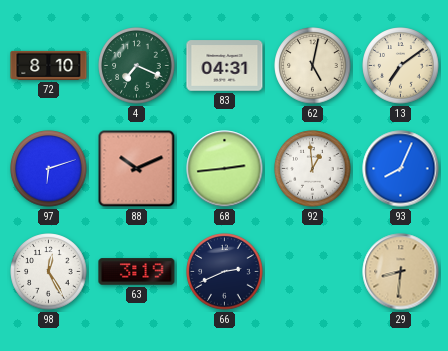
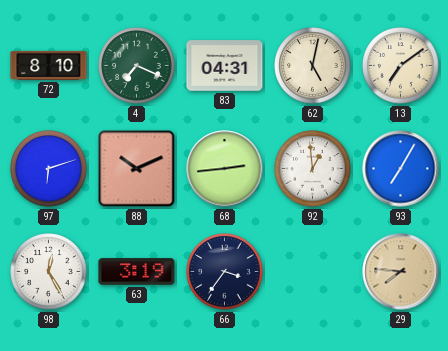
93: 8:04 -> 7:05 (401, 169)
66: 2:41 -> 3:36 (225, 272)
29: 8:31 -> 7:46 (401, 272)
